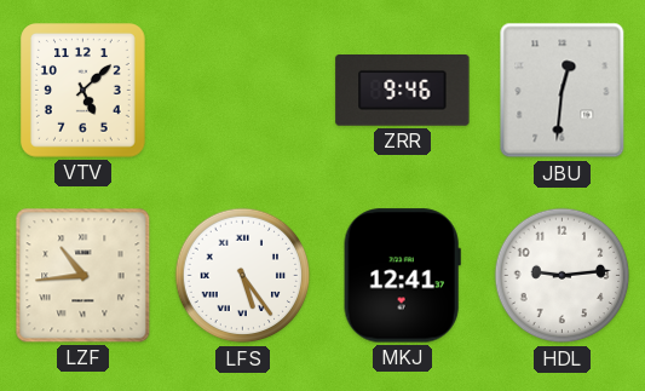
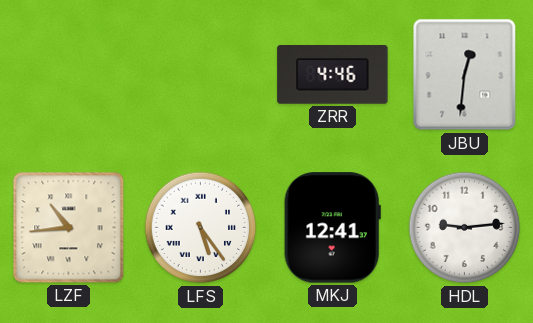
VTV: 5:08 -> none (83, 91)
ZRR: 9:46 -> 4:46 (333, 75)
